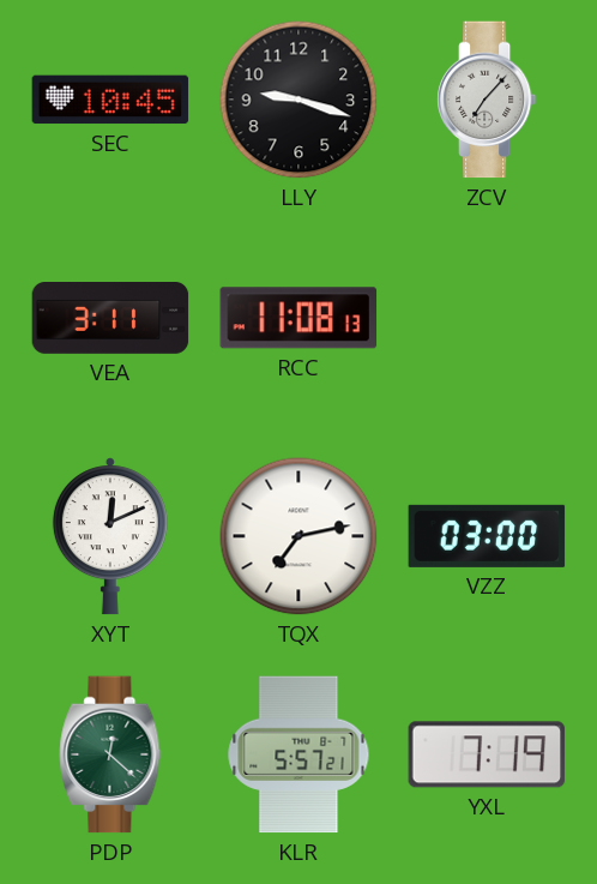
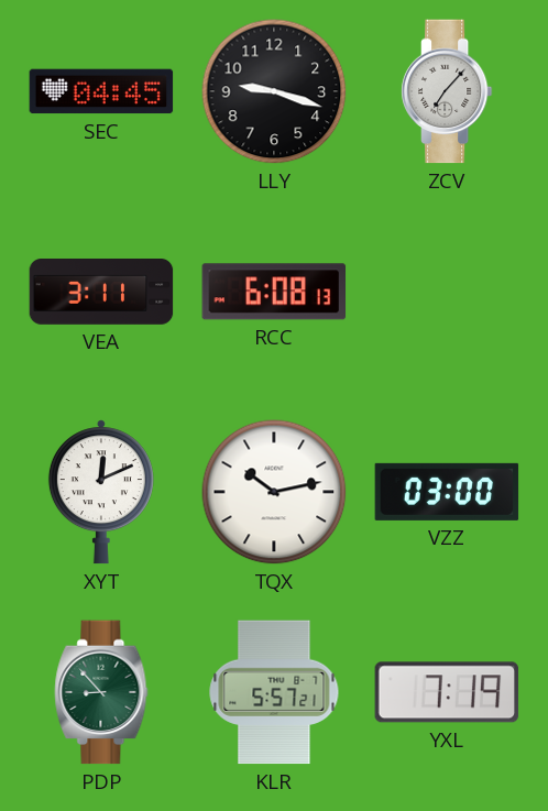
SEC: 10:45 -> 04:45 (101, 91)
RCC: 11:08 -> 6:08 (274, 292)
TQX: 7:13 -> 10:13 (274, 492)
PDP: 12:22 -> 8:53 (101, 692)
